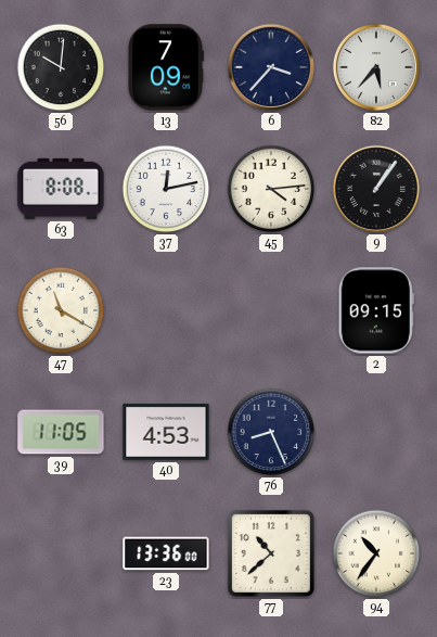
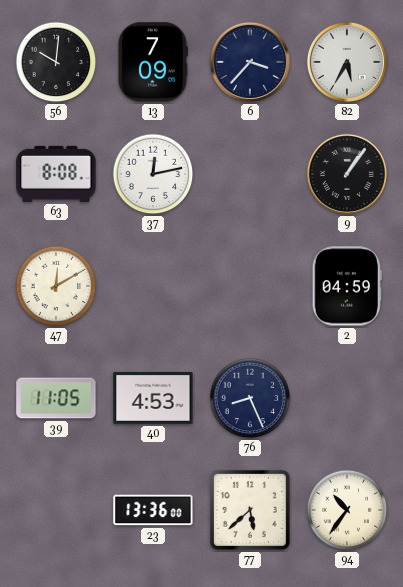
82: 5:37 -> 5:35 (347, 62)
45: 4:14 -> none (271, 189)
47: 11:20 -> 12:10 (56, 286)
2: 09:15 -> 04:59 (347, 286)
77: 10:38 -> 5:38 (250, 510)
